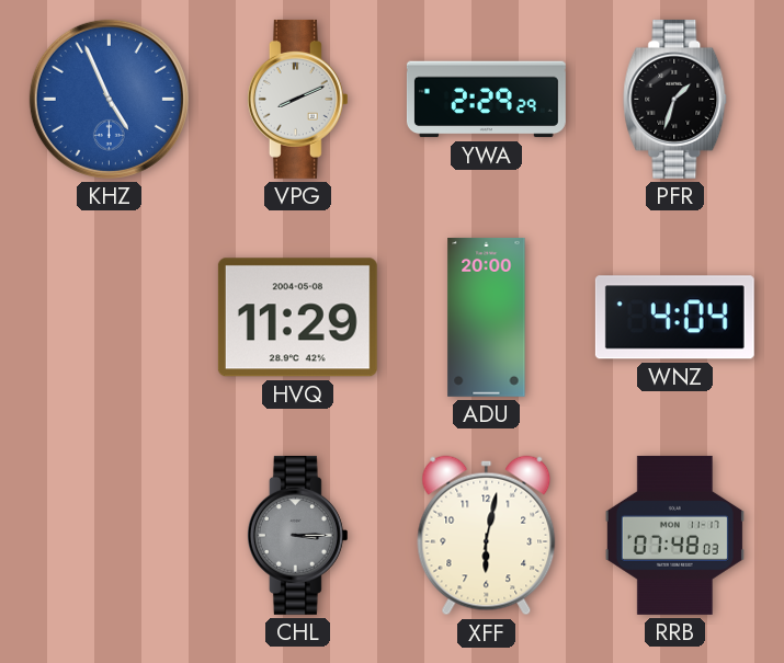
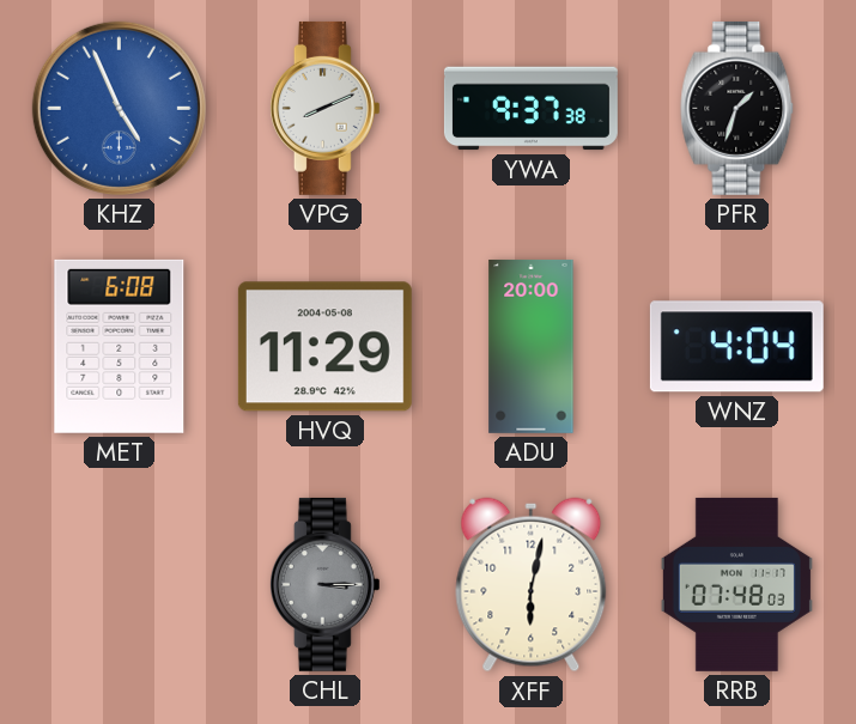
YWA: 2:29 -> 9:37 (530, 109)
MET: none -> 6:08 (120, 346)
